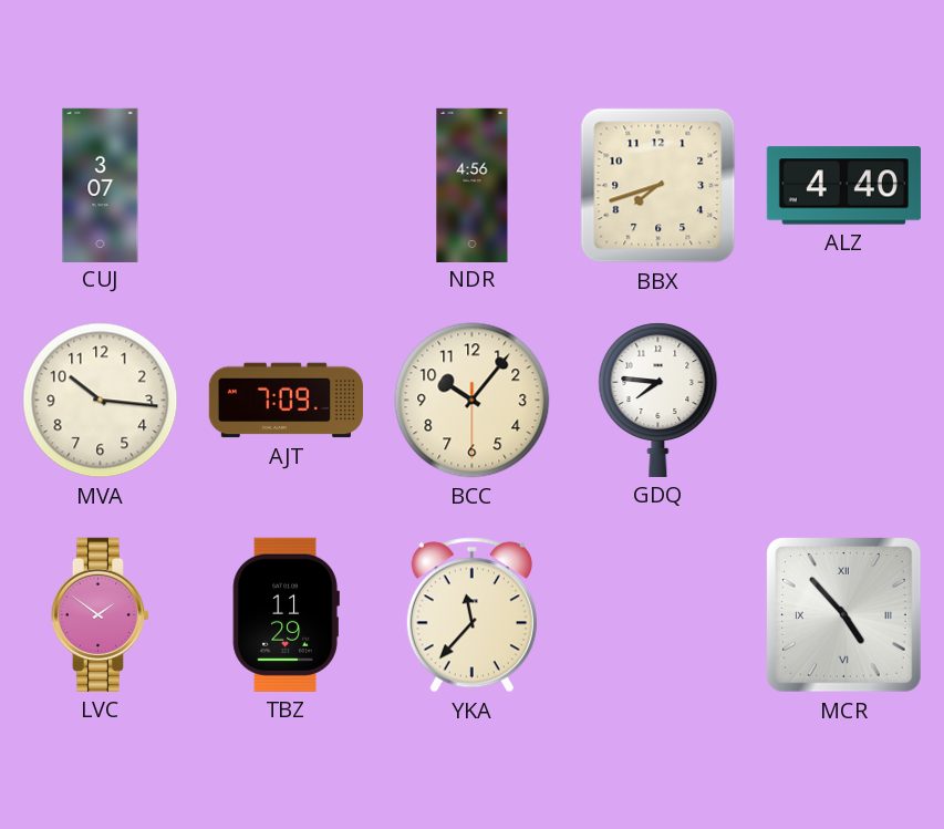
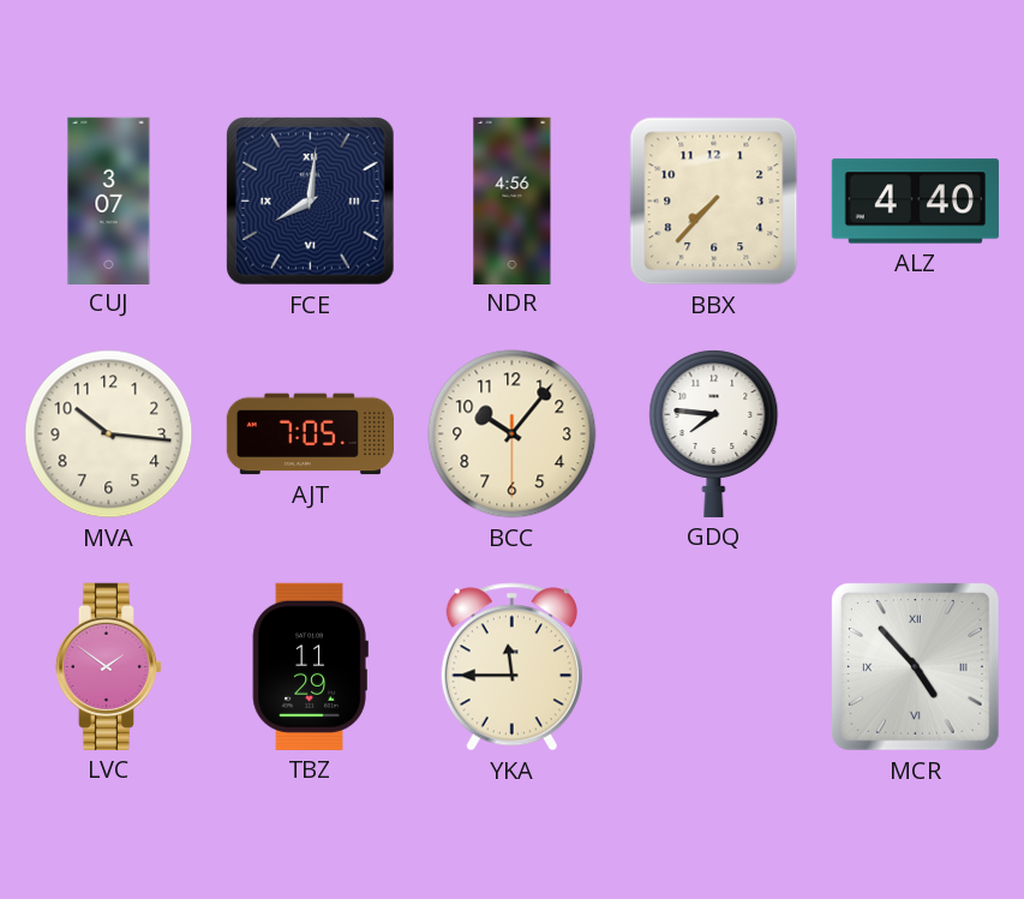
FCE: none -> 8:01 (311, 202)
BBX: 7:42 -> 7:37 (714, 202)
AJT: 7:09 -> 7:05 (310, 434)
YKA: 11:37 -> 11:45 (511, 667)
